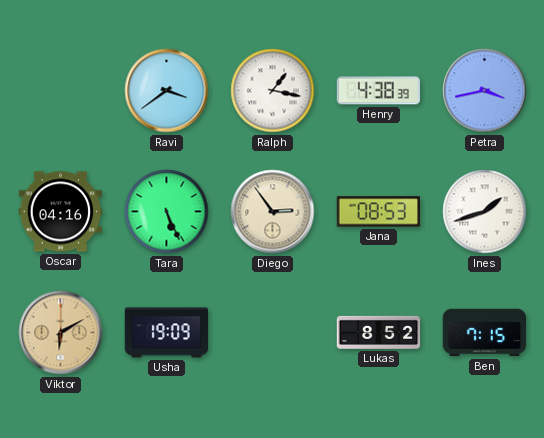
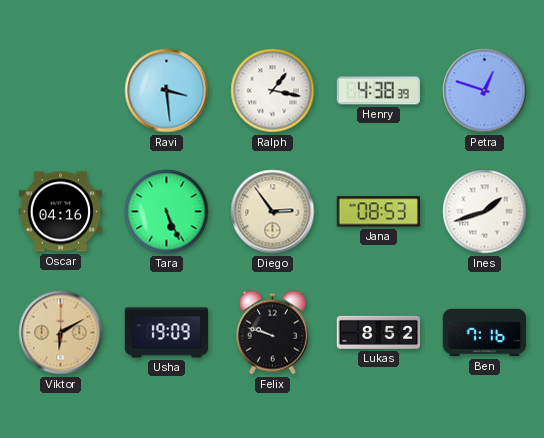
Ravi: 3:39 -> 3:29 (167, 91)
Petra: 3:43 -> 12:48 (485, 91)
Felix: none -> 9:48 (272, 333)
Ben: 7:15 -> 7:16 (485, 333)
